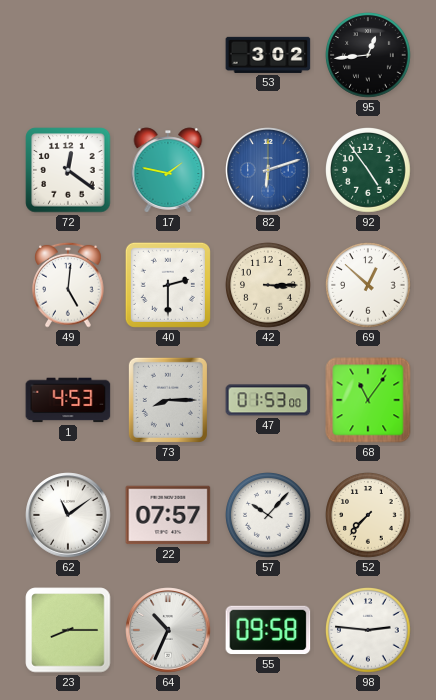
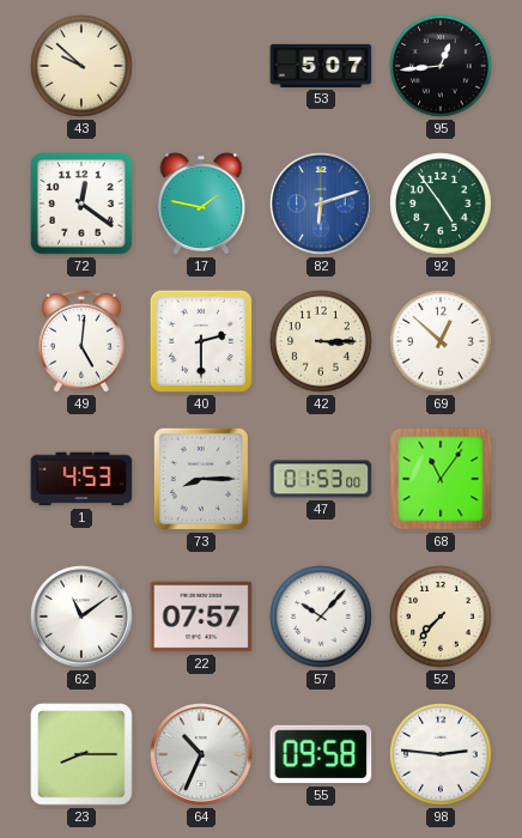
43: none -> 9:52 (83, 67)
53: 3:02 -> 5:07 (321, 66)
